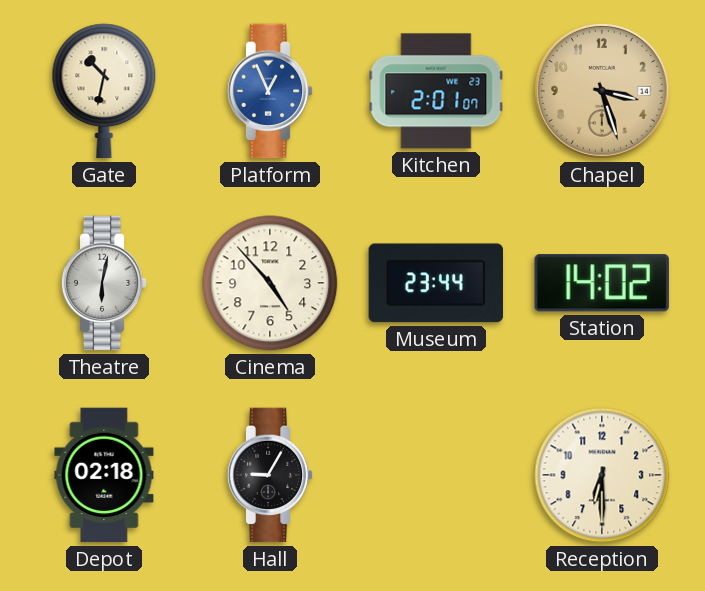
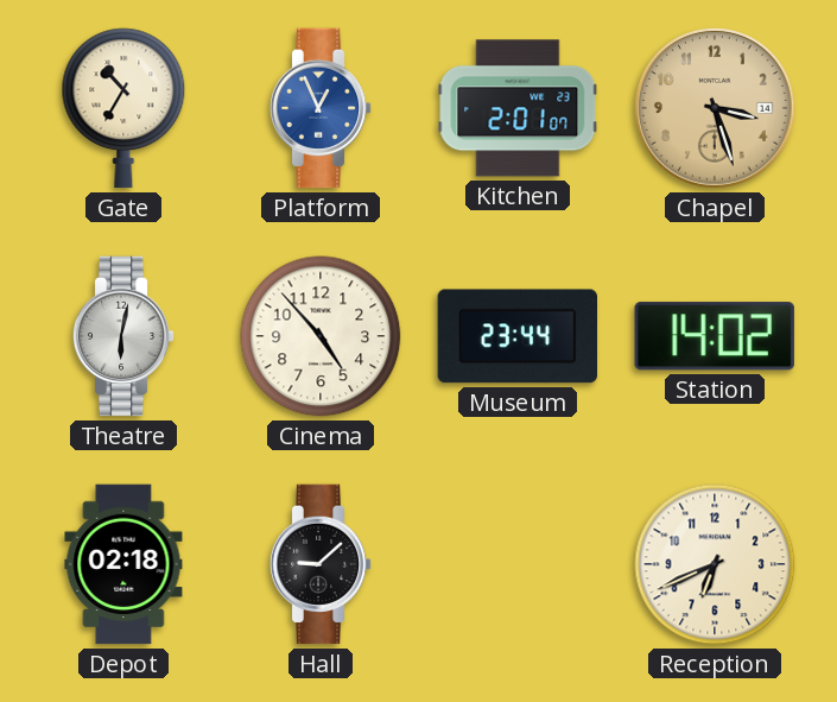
Gate: 10:32 -> 10:35 (123, 108)
Hall: 9:05 -> 9:08 (321, 564)
Reception: 6:30 -> 6:41 (715, 564)
